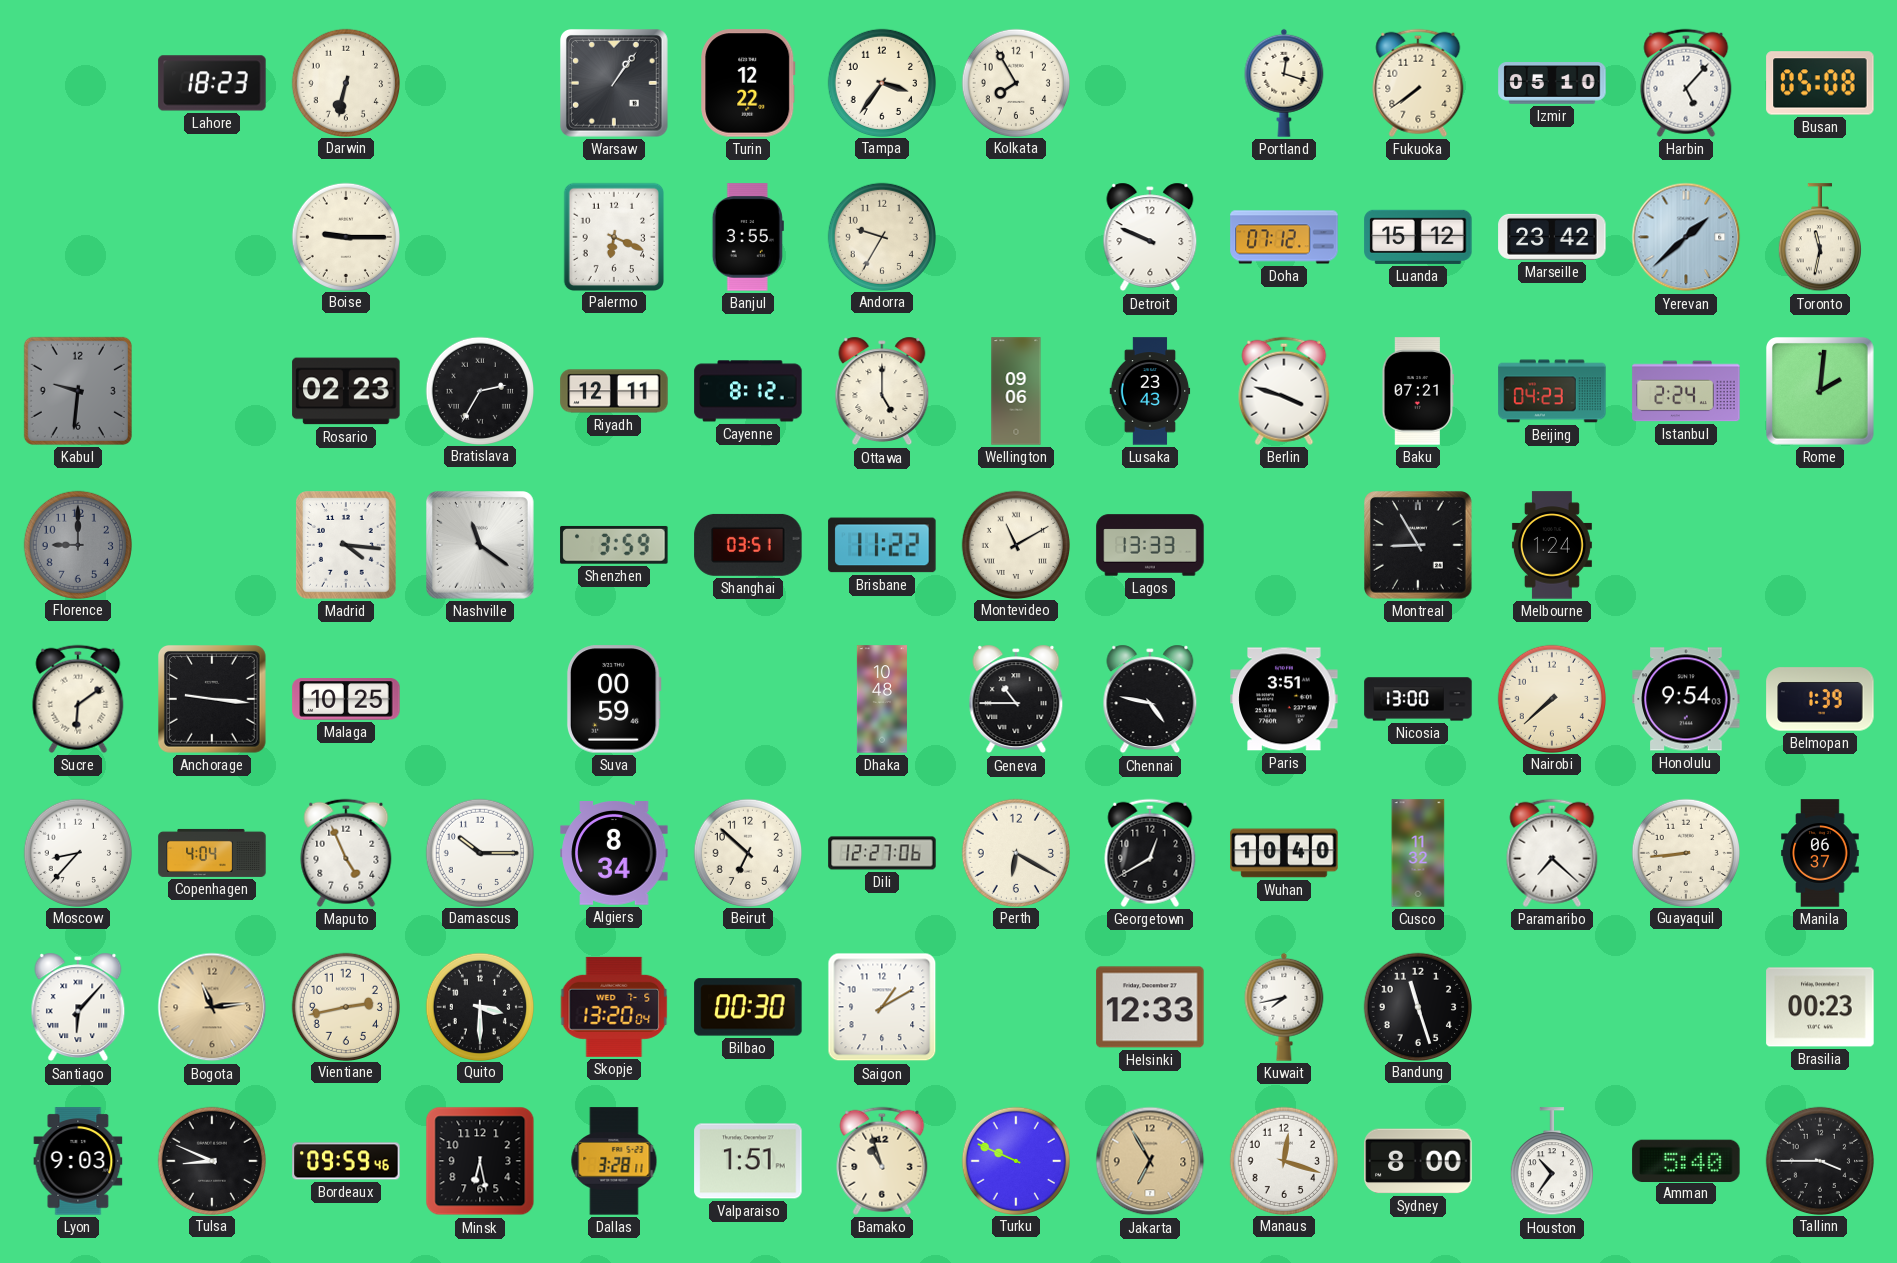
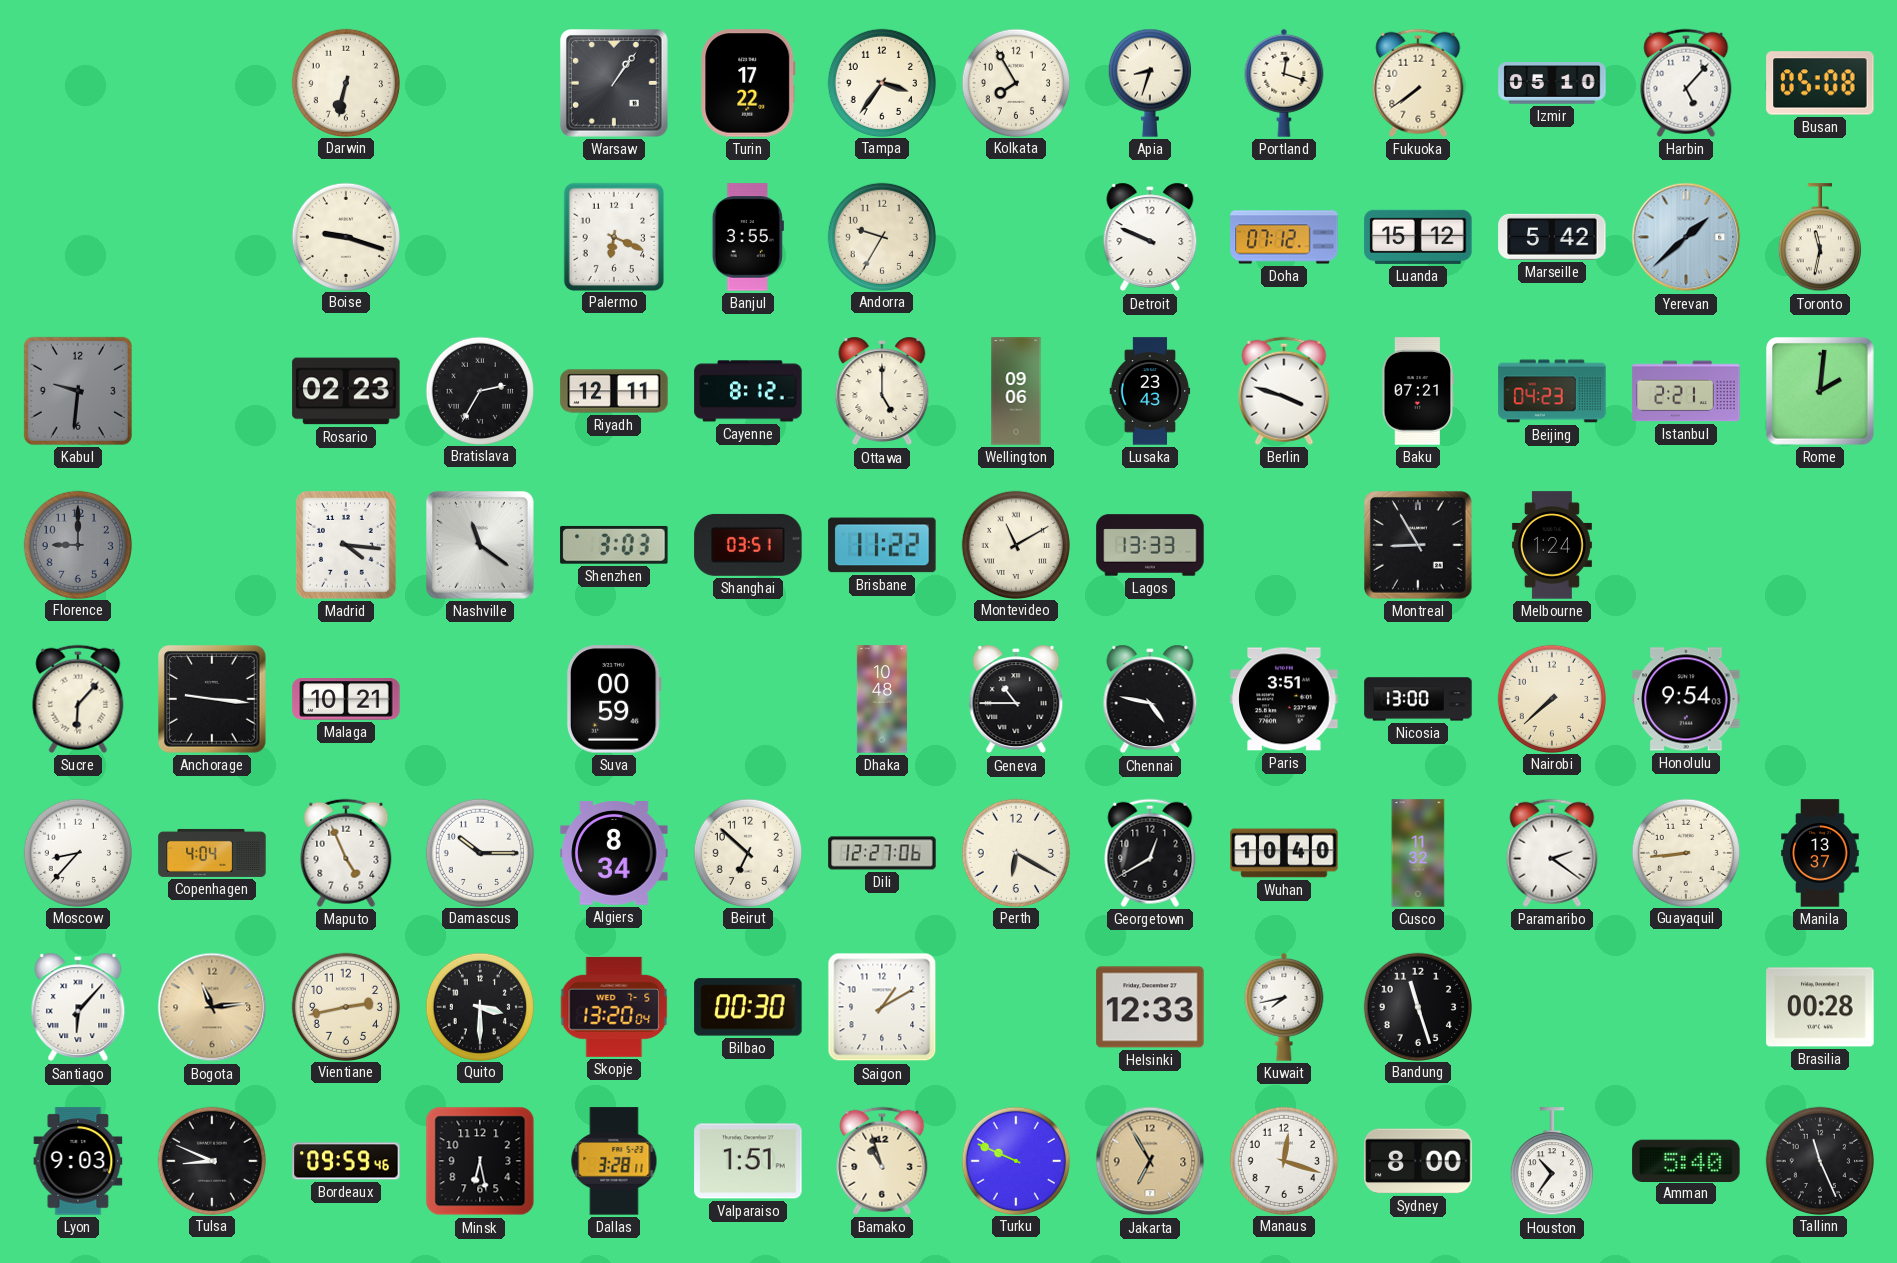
Lahore: 18:23 -> none (212, 83)
Turin: 12:22 -> 17:22 (748, 83)
Apia: none -> 8:33 (1150, 83)
Boise: 9:15 -> 9:18 (345, 236)
Marseille: 23:42 -> 5:42 (1552, 237)
Istanbul: 2:24 -> 2:21 (1686, 391)
Shenzhen: 3:59 -> 3:03 (614, 545)
Sucre: 6:09 -> 6:07 (78, 699)
Malaga: 10:25 -> 10:21 (346, 699)
Belmopan: 1:39 -> none (1820, 699)
Paramaribo: 7:22 -> 2:21 (1552, 853)
Manila: 06:37 -> 13:37 (1820, 853)
Brasilia: 00:23 -> 00:28 (1820, 1007)
Tallinn: 3:45 -> 11:26 (1819, 1160)
